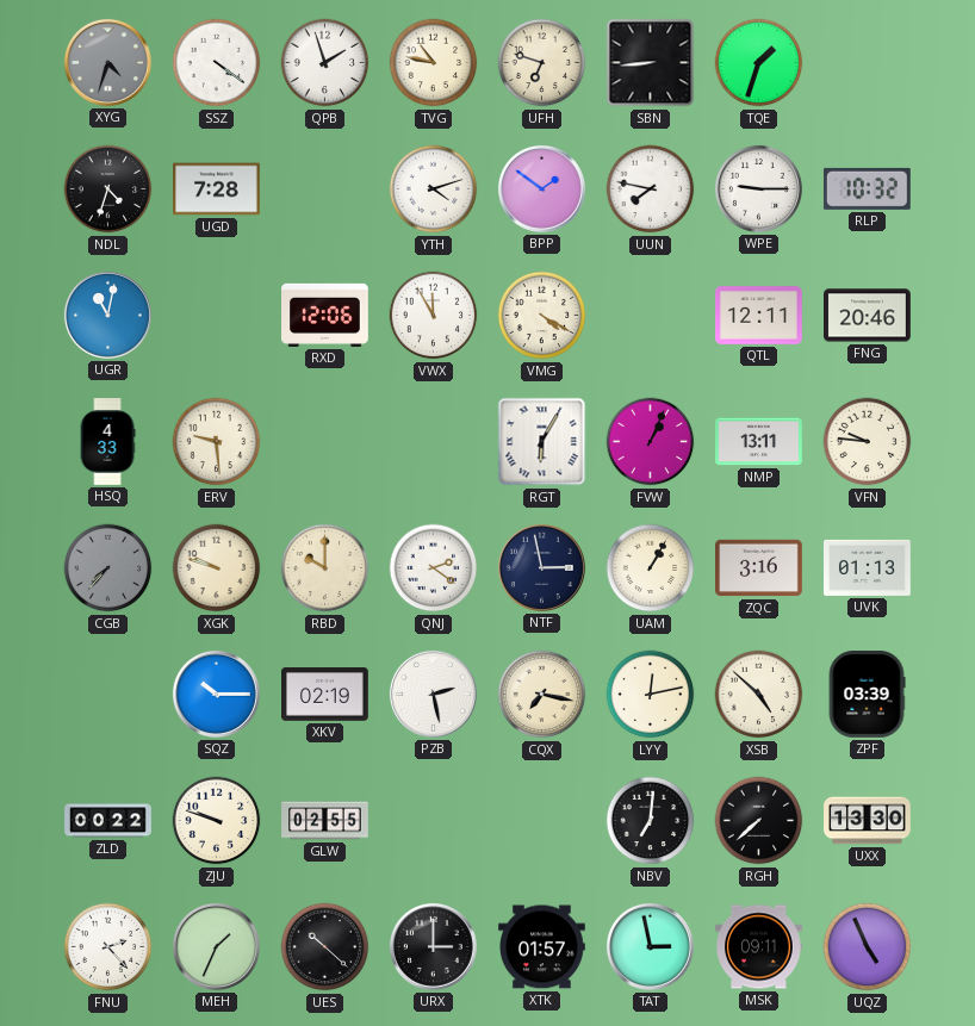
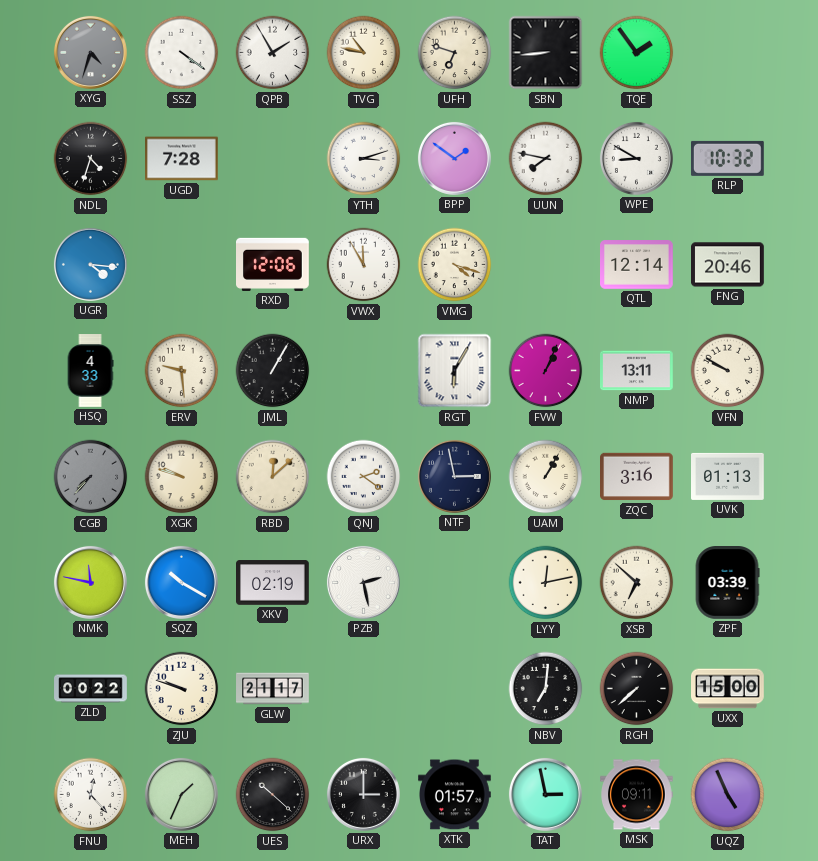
QPB: 1:57 -> 1:55 (273, 53)
TQE: 1:33 -> 1:54 (637, 53)
YTH: 4:12 -> 3:12 (364, 159)
WPE: 9:15 -> 8:50 (636, 158)
UGR: 11:02 -> 4:16 (90, 264)
VMG: 4:20 -> 4:18 (455, 265)
QTL: 12:11 -> 12:14 (637, 265)
JML: none -> 1:05 (273, 371)
VFN: 9:46 -> 9:50 (728, 371)
RBD: 10:00 -> 12:08 (273, 477)
NMK: none -> 11:47 (90, 582)
SQZ: 10:15 -> 10:20 (181, 582)
CQX: 7:17 -> none (542, 695)
XSB: 4:52 -> 6:52 (637, 583)
GLW: 02:55 -> 21:17 (273, 689)
UXX: 13:30 -> 15:00 (728, 689)
FNU: 2:23 -> 12:23 (91, 795)
